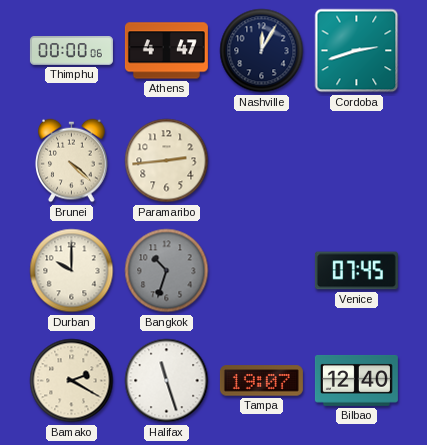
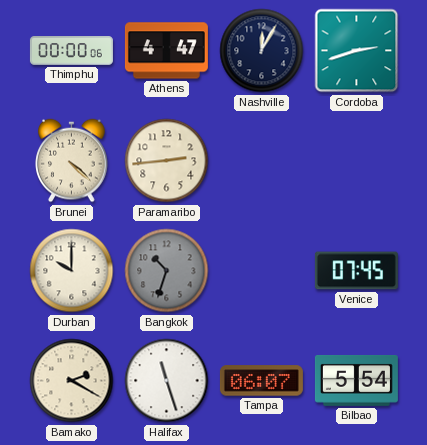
Tampa: 19:07 -> 06:07 (261, 381)
Bilbao: 12:40 -> 5:54 (356, 380)
